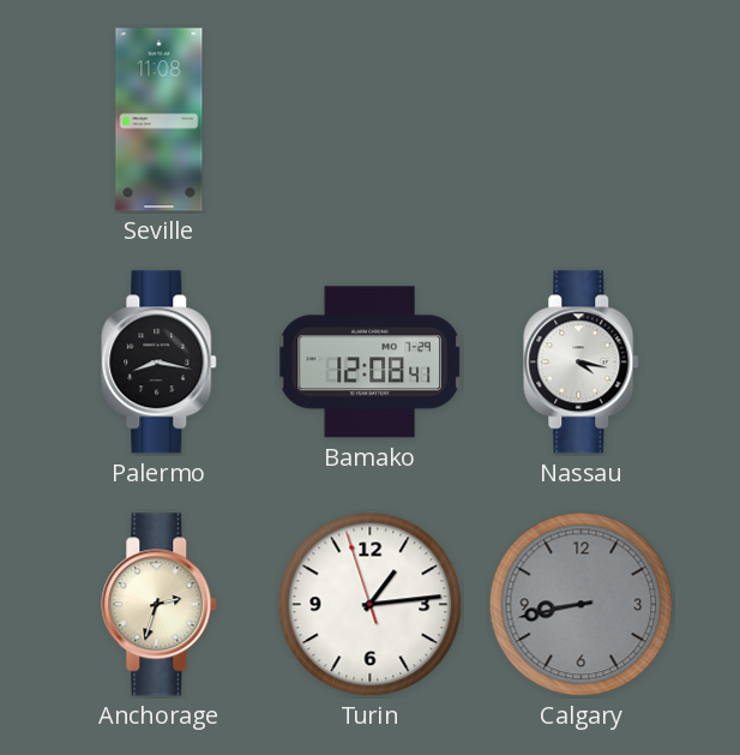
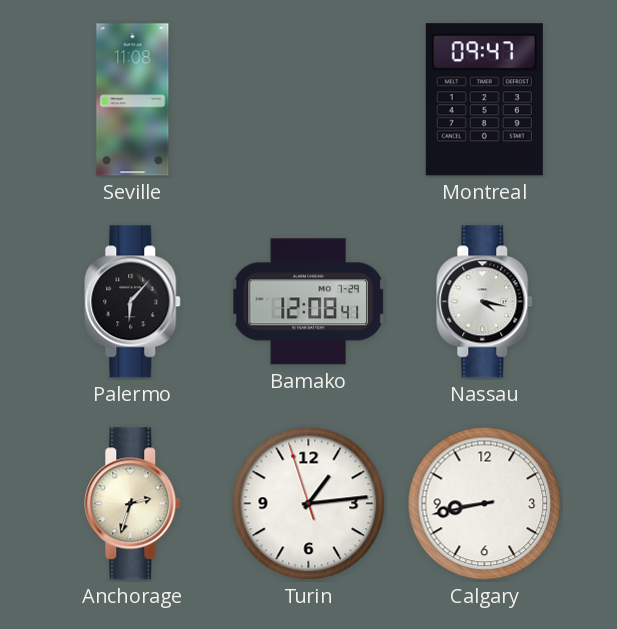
Montreal: none -> 09:47 (484, 100)
Palermo: 8:17 -> 6:07 (133, 302)
Calgary dial: grey -> white (485, 504)
